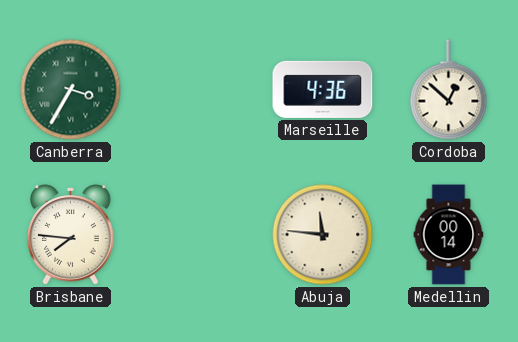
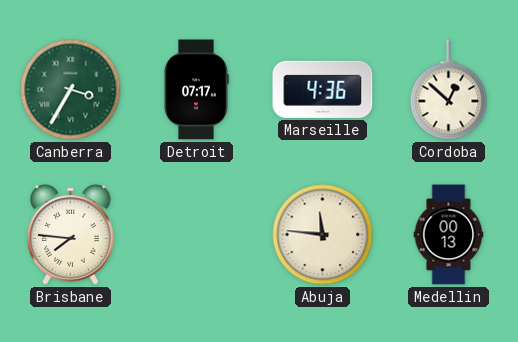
Detroit: none -> 07:17 (196, 90)
Medellin: 00:14 -> 00:13 (449, 235)
